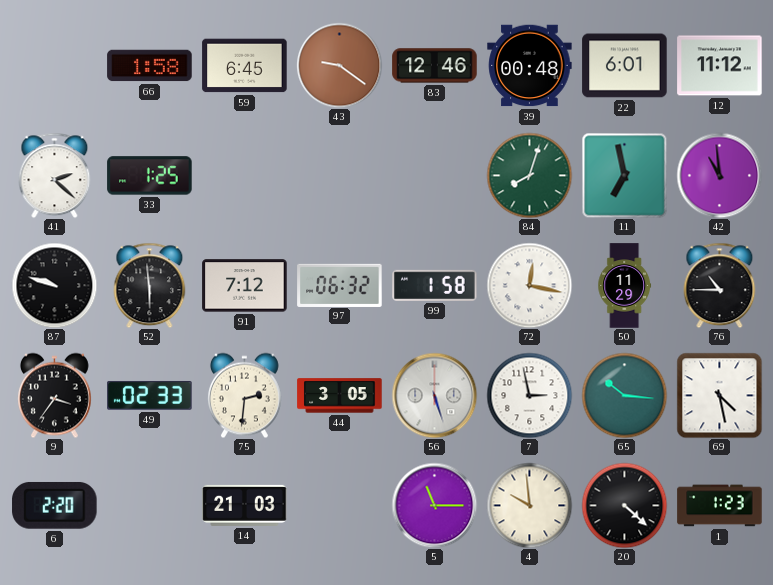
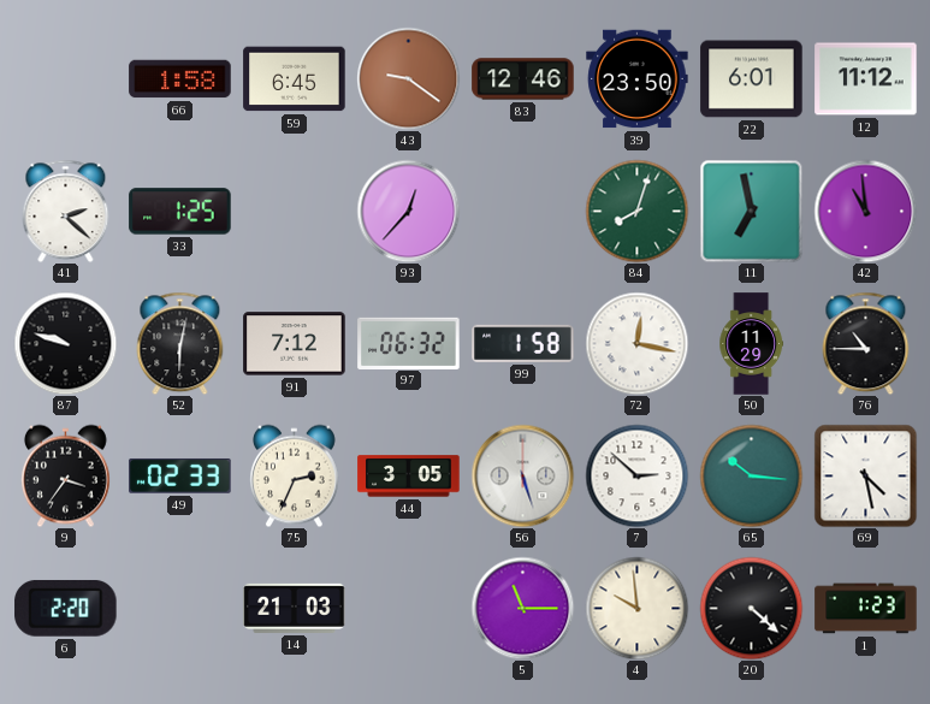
39: 00:48 -> 23:50 (638, 79)
93: none -> 12:37 (408, 211)
52: 5:59 -> 6:02 (180, 343)
75: 2:31 -> 2:34 (294, 475)
7: 2:58 -> 2:52 (636, 475)
